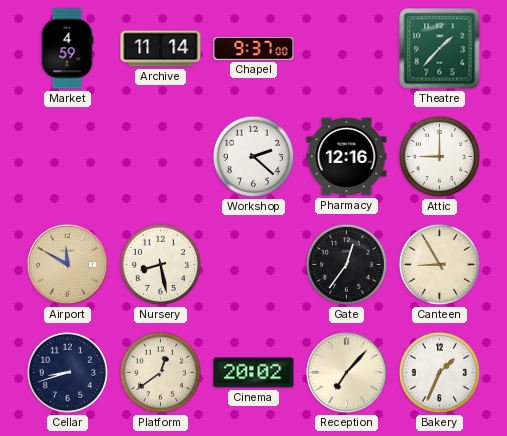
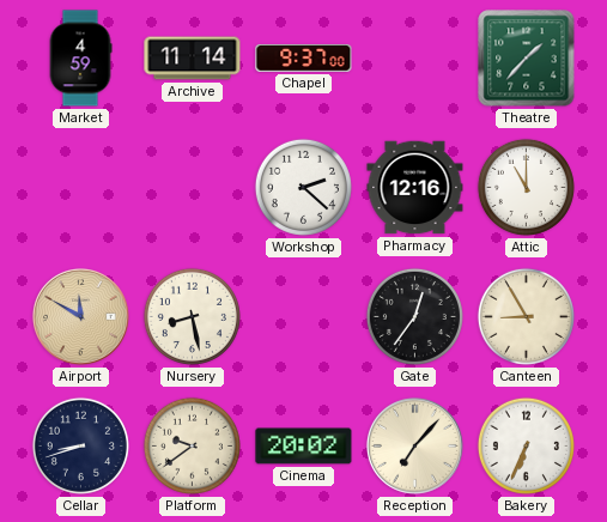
Attic: 9:00 -> 11:00 (526, 187)
Platform: 12:39 -> 9:39 (192, 445)
Bakery: 1:34 -> 6:34 (526, 445)
